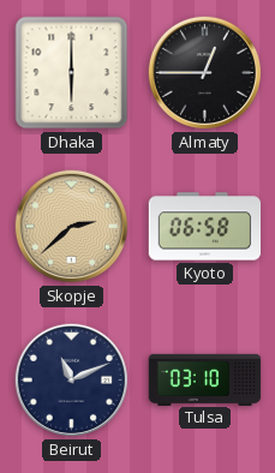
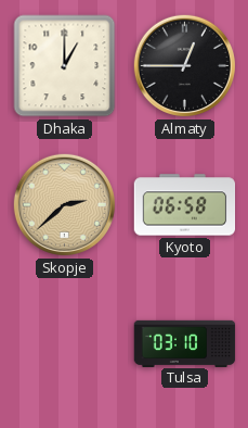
Dhaka: 6:00 -> 1:00 (65, 66)
Beirut: 11:11 -> none (71, 379)
